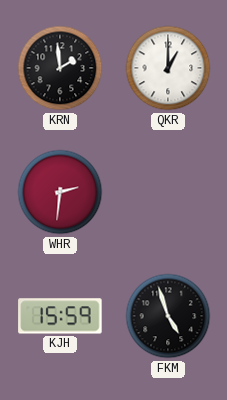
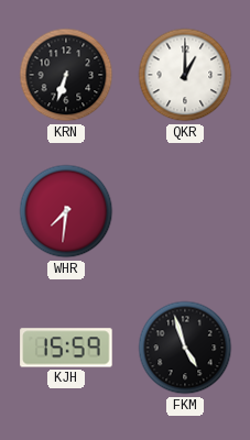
KRN: 1:59 -> 6:33 (66, 75)
WHR: 2:31 -> 7:31 (66, 211)
